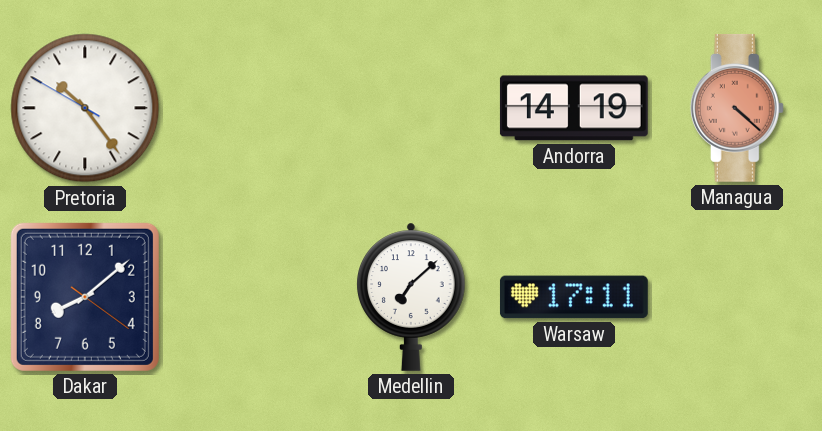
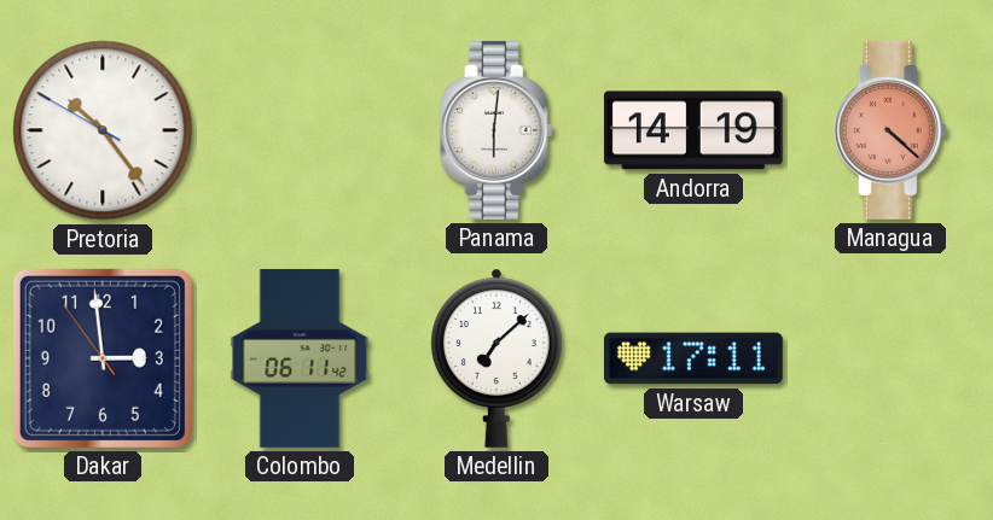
Panama: none -> 6:01 (496, 130)
Dakar: 8:08 -> 2:58 (103, 358)
Colombo: none -> 06:11 (300, 360)
